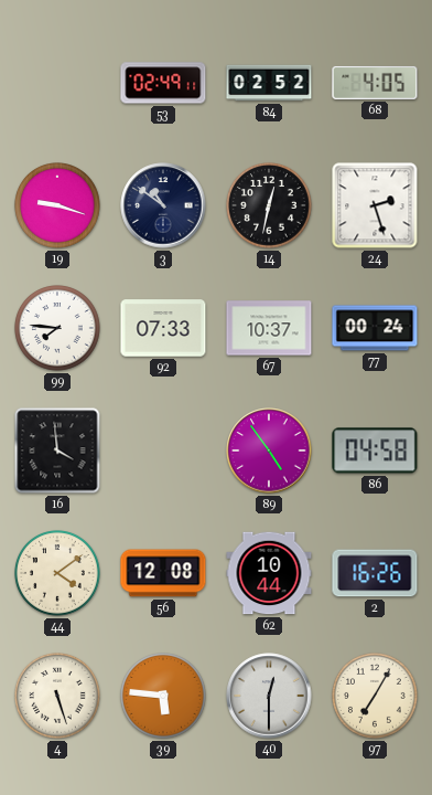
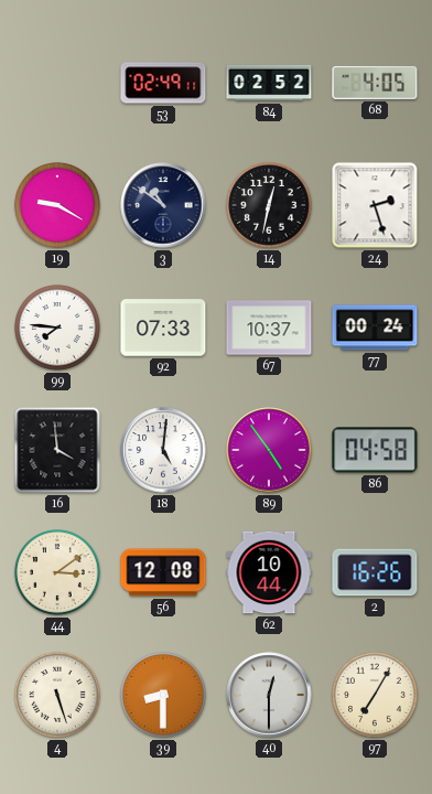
19: 9:18 -> 9:20 (58, 206)
18: none -> 5:01 (163, 450)
44: 4:09 -> 3:09 (58, 573)
39: 5:46 -> 8:30 (164, 696)
